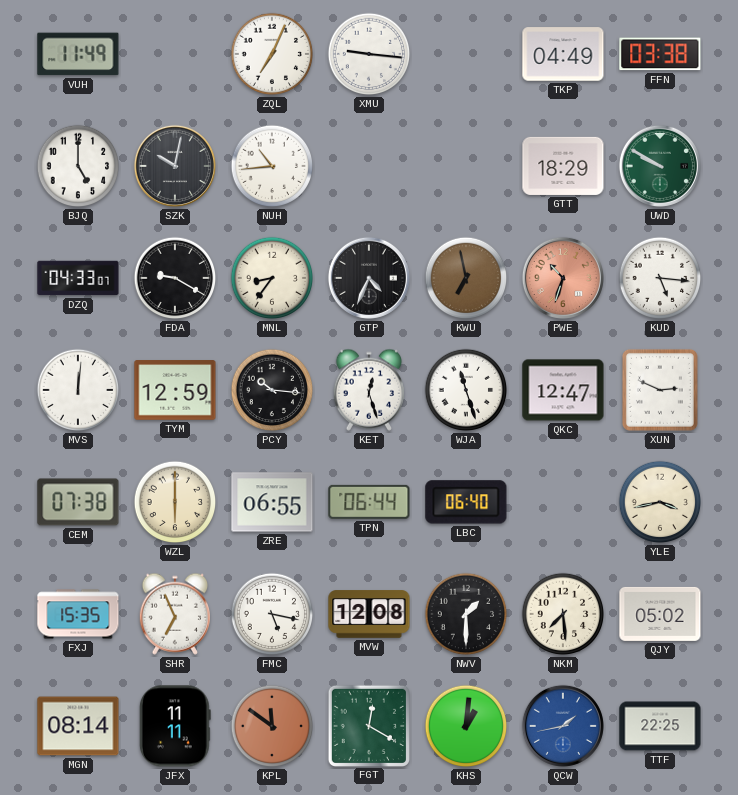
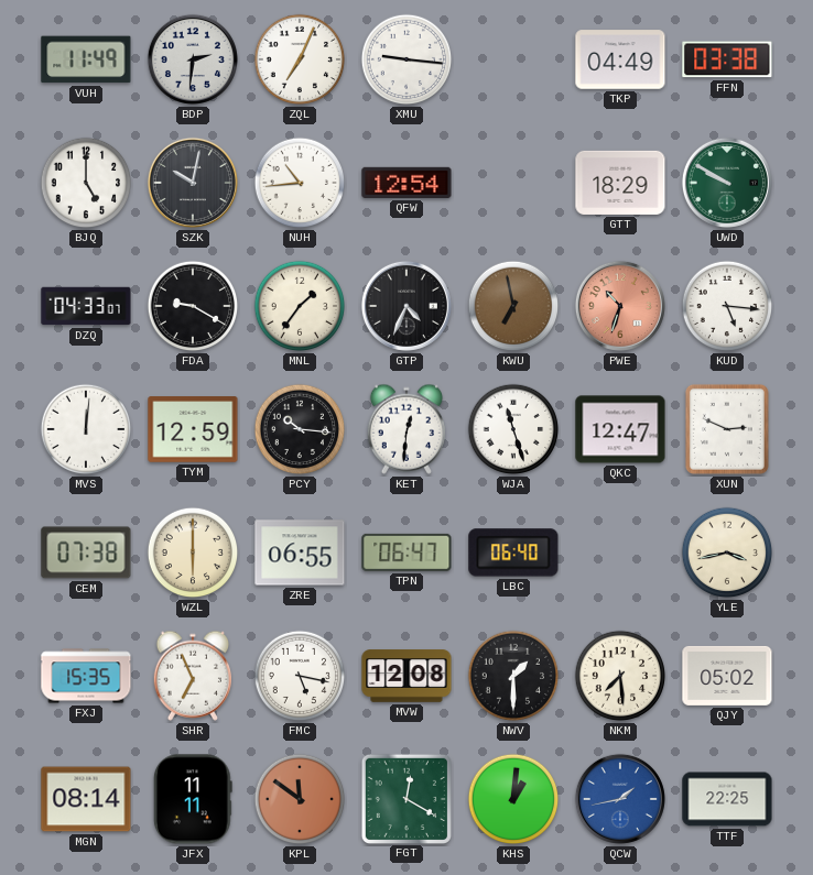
BDP: none -> 2:31 (193, 59)
QFW: none -> 12:54 (406, 183)
MNL: 8:36 -> 1:36 (300, 306)
KET: 12:27 -> 12:31 (405, 429)
TPN: 06:44 -> 06:47 (406, 553)
